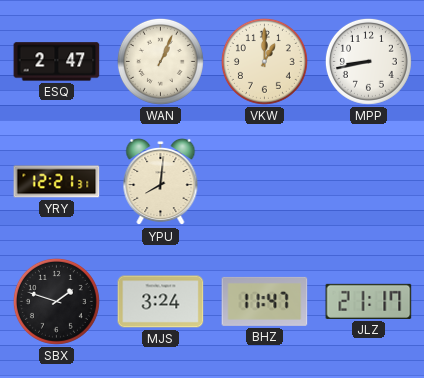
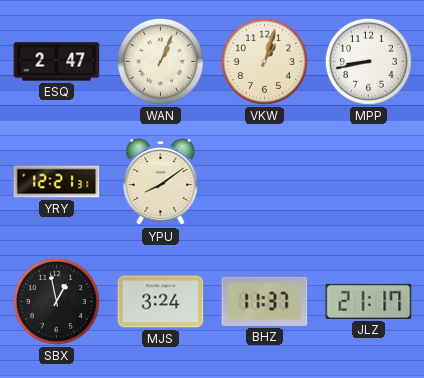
VKW: 1:00 -> 1:03 (264, 61)
YPU: 8:01 -> 8:09 (161, 182)
SBX: 1:48 -> 12:58 (56, 301)
BHZ: 11:47 -> 11:37 (265, 301)
